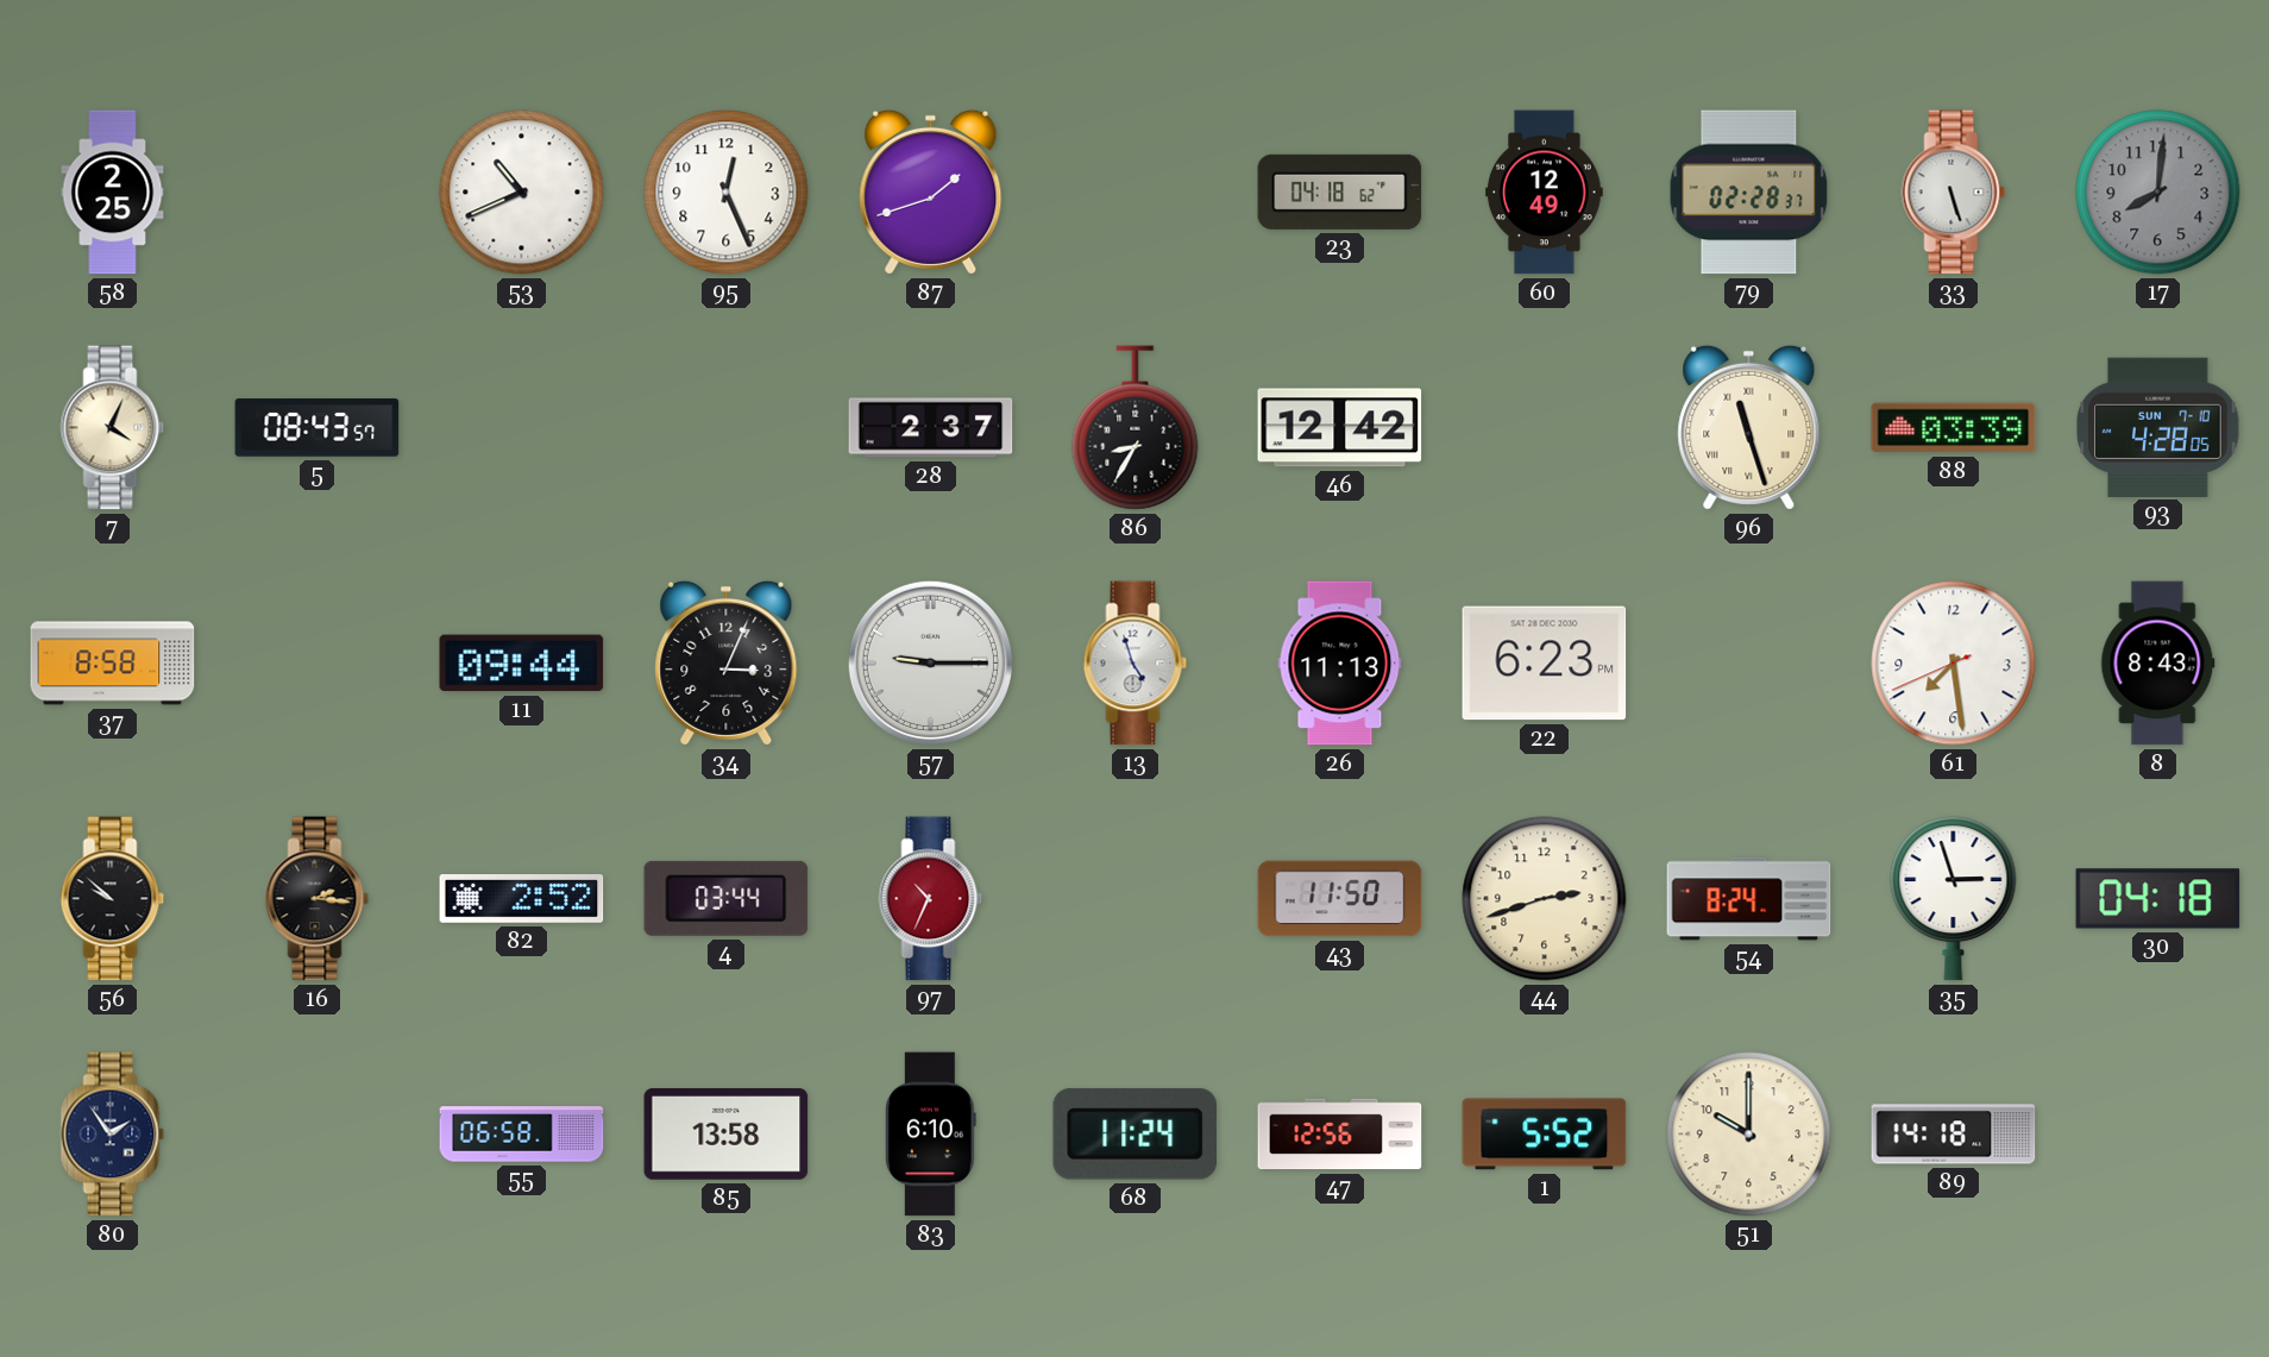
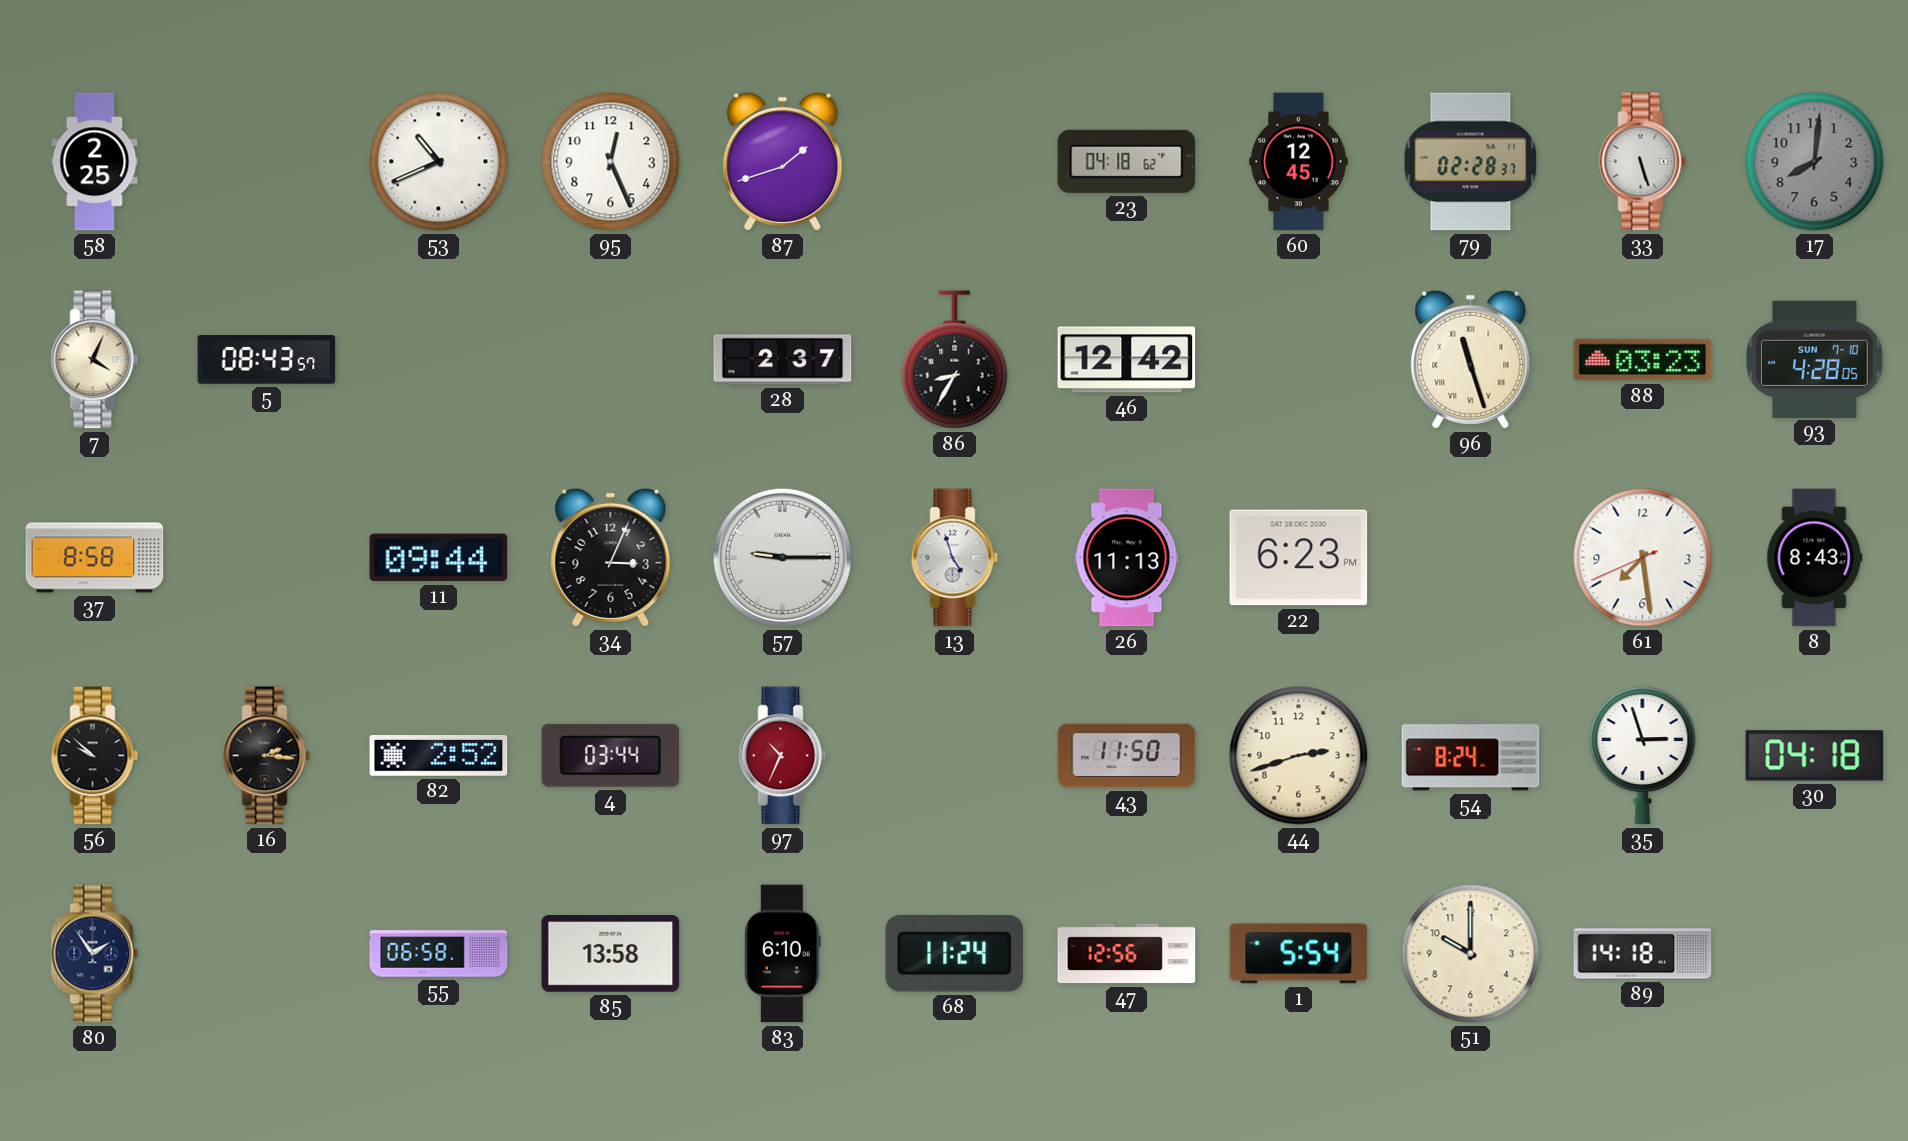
60: 12:49 -> 12:45 (1299, 162)
88: 03:39 -> 03:23 (1643, 360)
1: 5:52 -> 5:54 (1299, 954)
